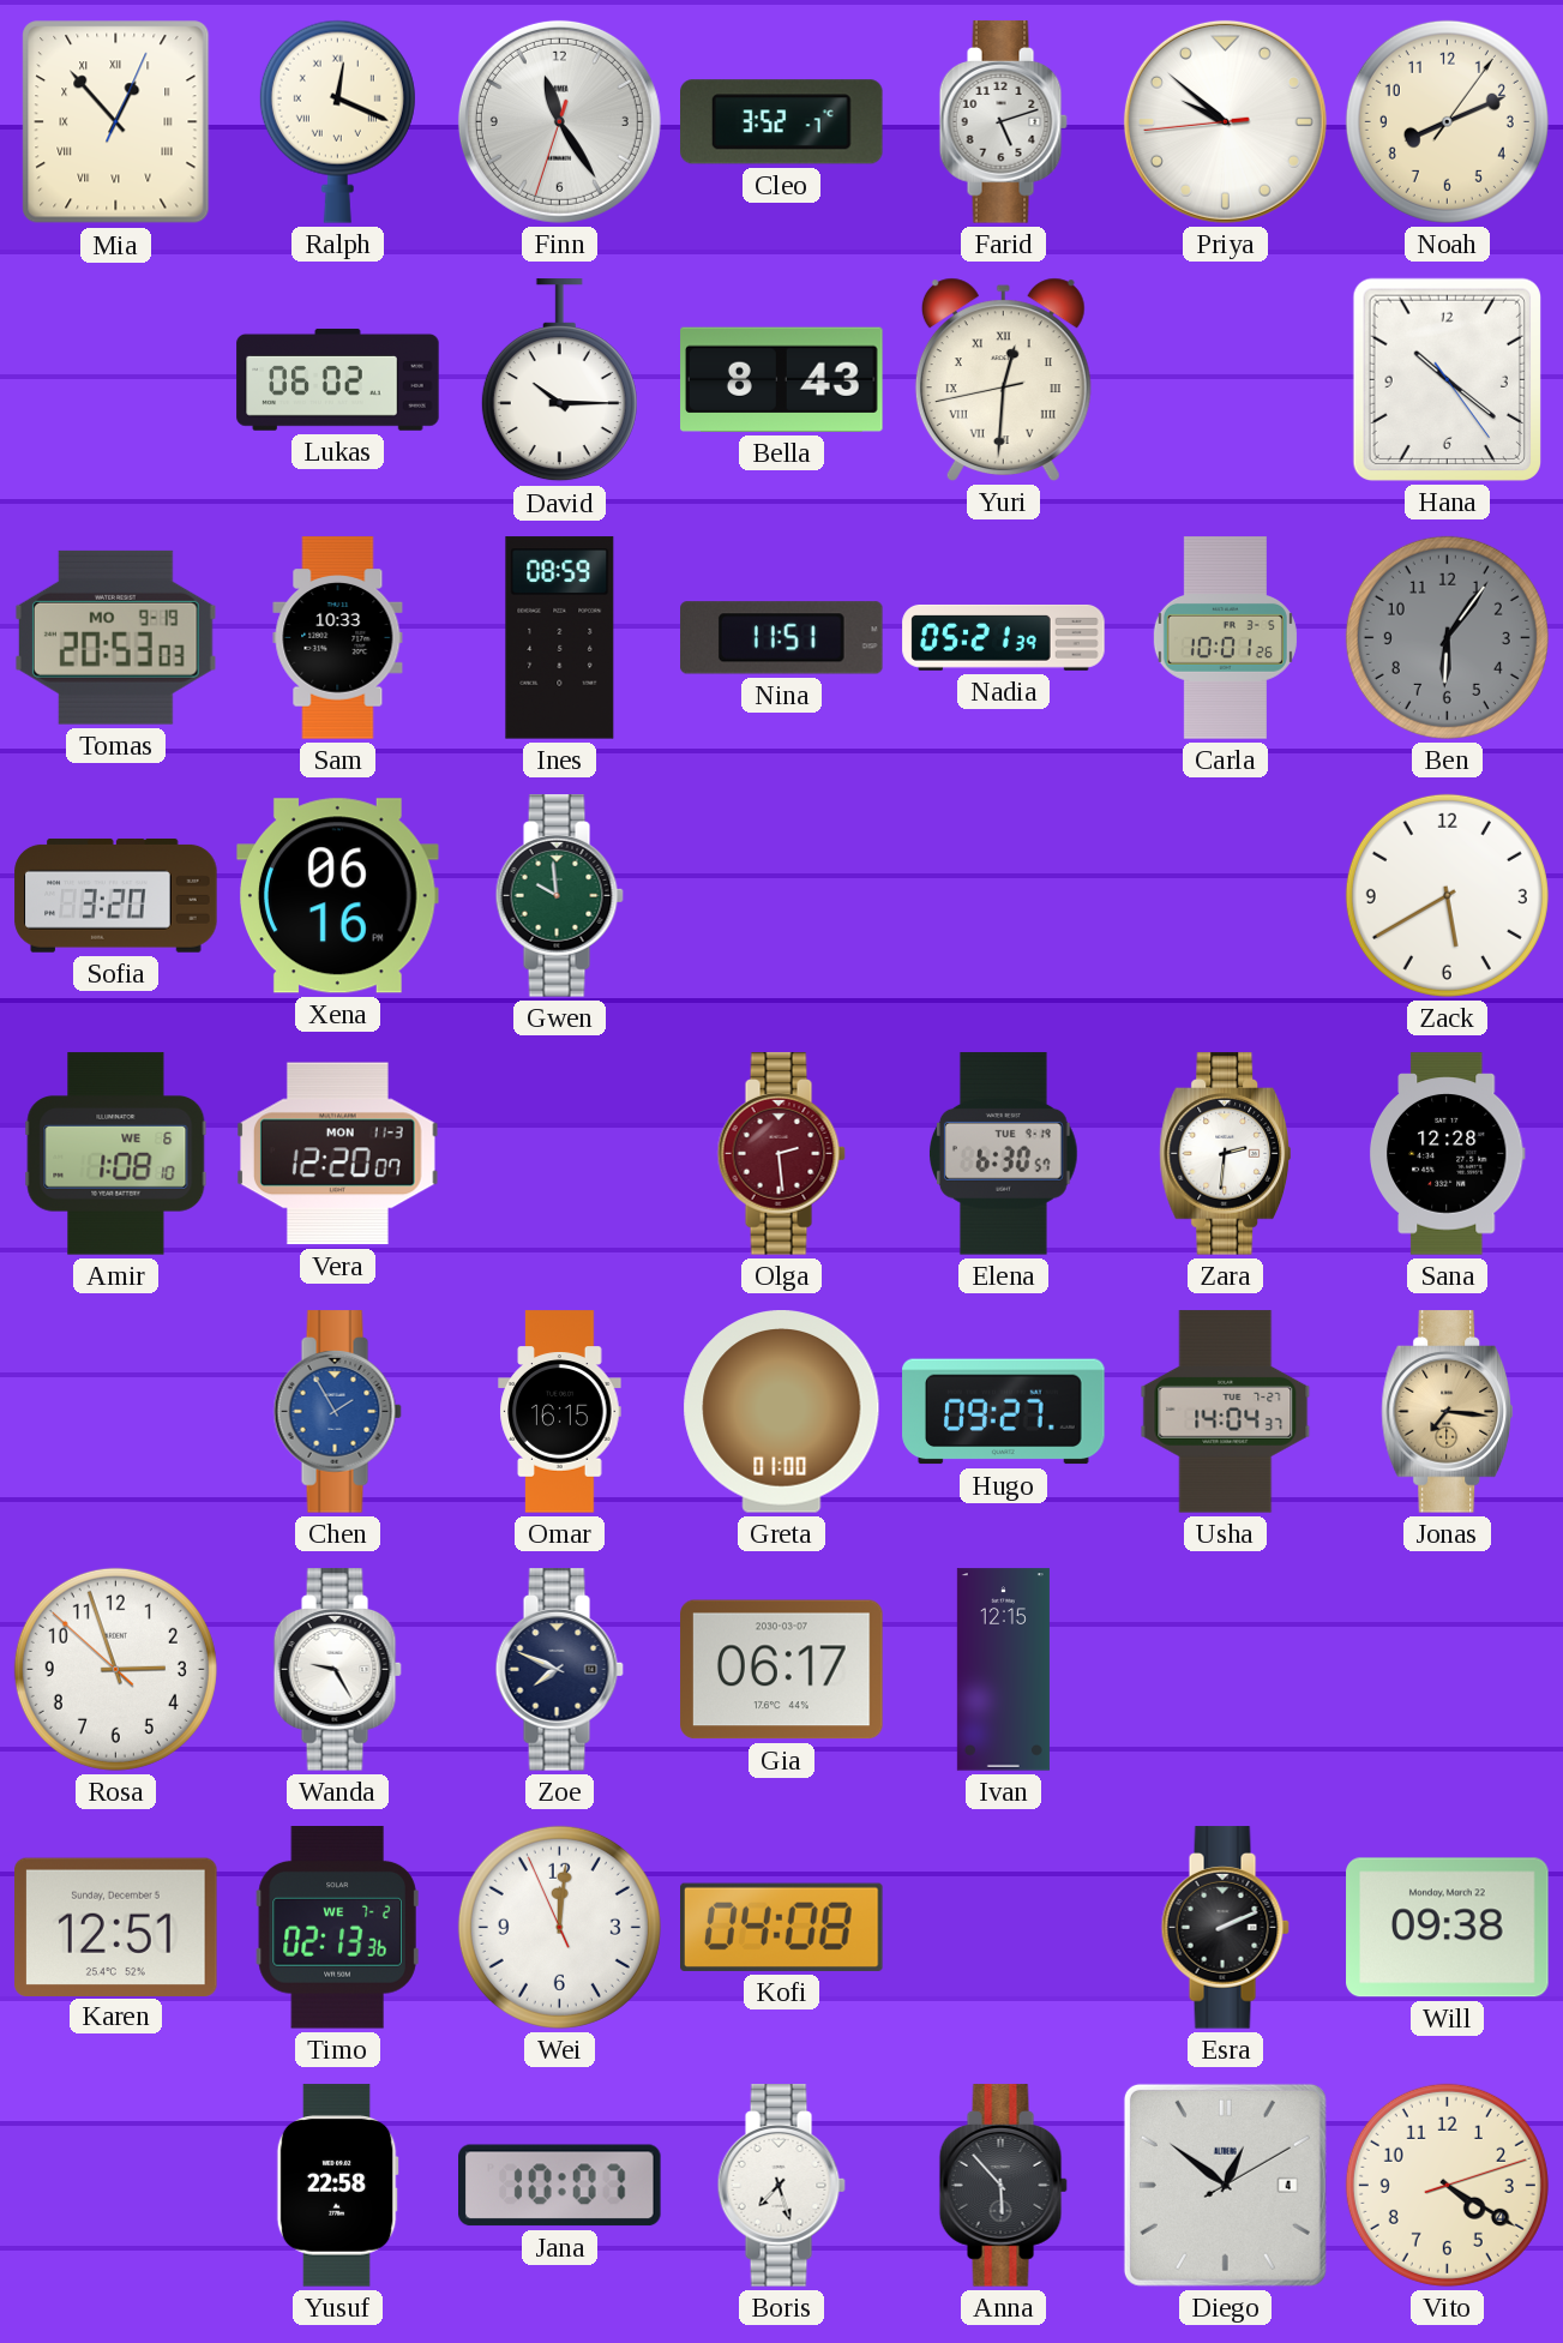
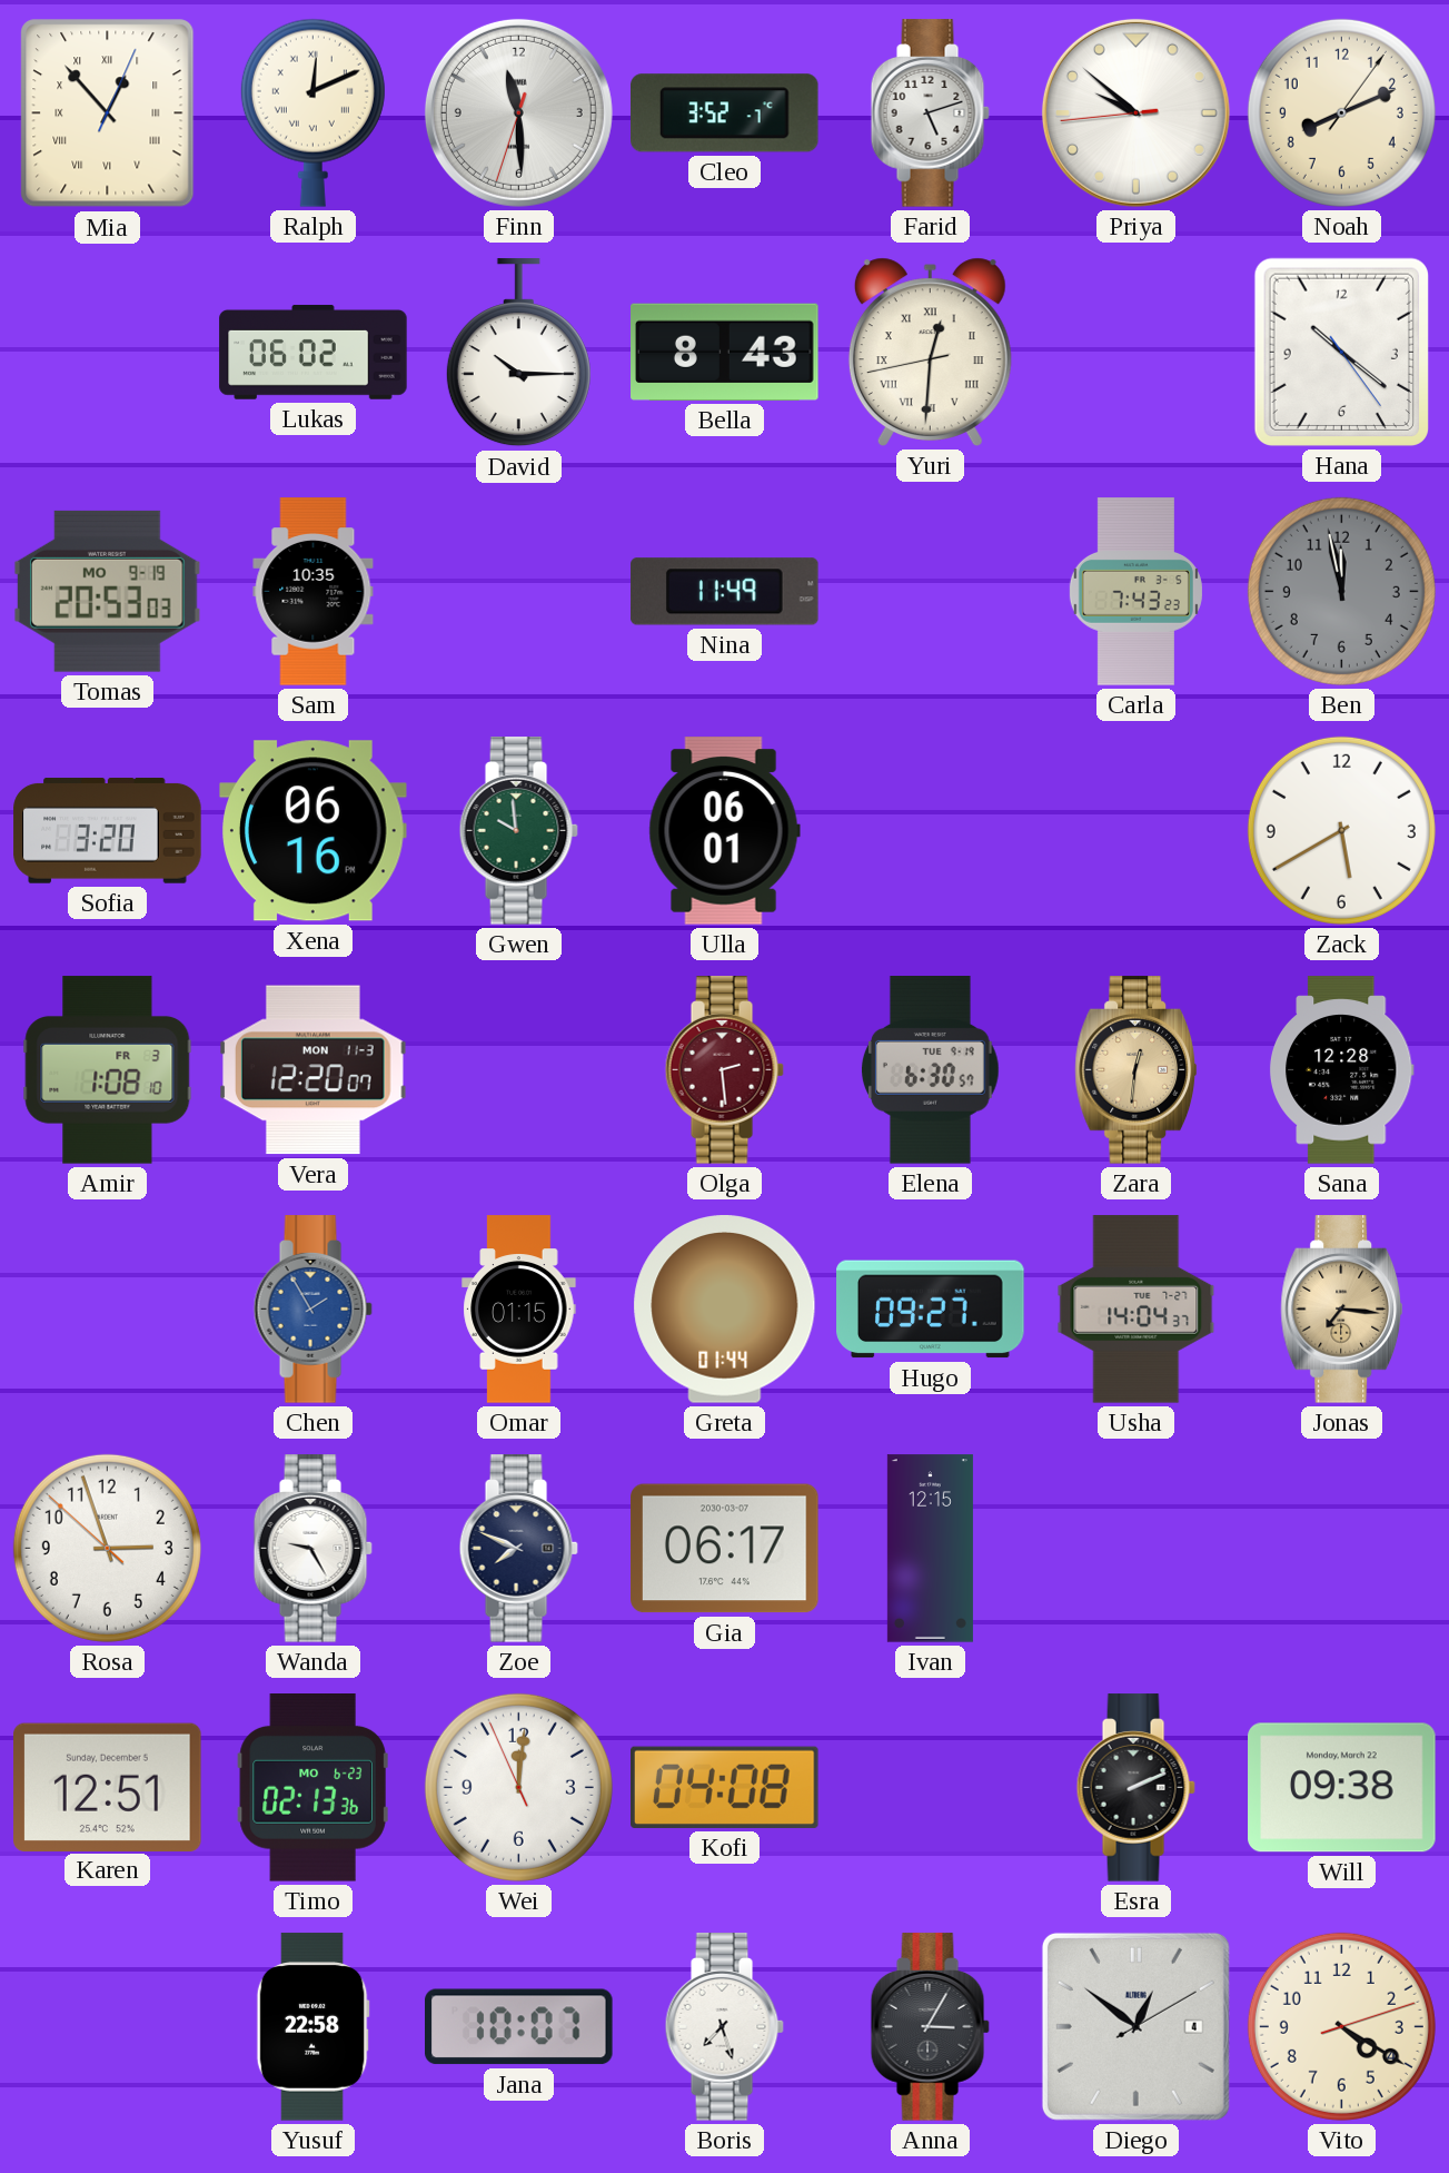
Ralph: 12:19 -> 12:11 (312, 112)
Finn: 11:24 -> 11:29 (518, 112)
Sam: 10:33 -> 10:35 (314, 592)
Ines: 08:59 -> none (560, 638)
Nina: 11:51 -> 11:49 (725, 592)
Nadia: 05:21 -> none (1004, 637)
Carla: 10:01 -> 7:43 (1135, 592)
Ben: 6:06 -> 11:58 (1341, 591)
Ulla: none -> 06:01 (724, 831)
Amir date: WE 6 -> FR 3 (108, 1070)
Zara: 2:31 -> 12:31 (1137, 1070)
Zara dial: white -> champagne (1137, 1070)
Omar: 16:15 -> 01:15 (519, 1310)
Greta: 01:00 -> 01:44 (725, 1310)
Timo date: WE 7-2 -> MO 6-23 (312, 1788)
Anna: 5:53 -> 3:05 (930, 2027)
